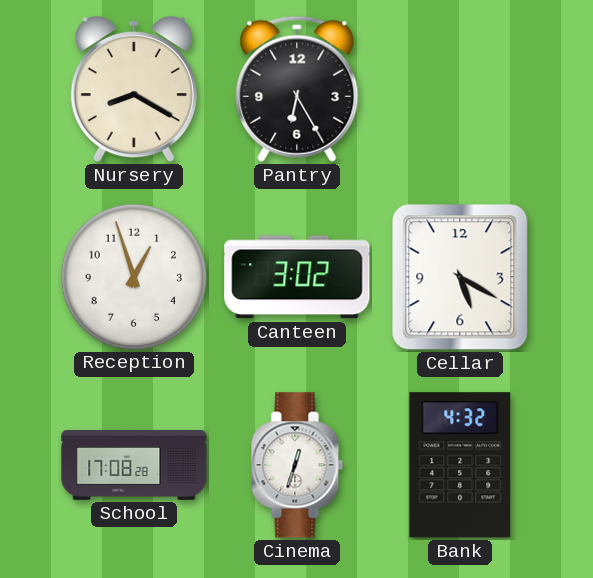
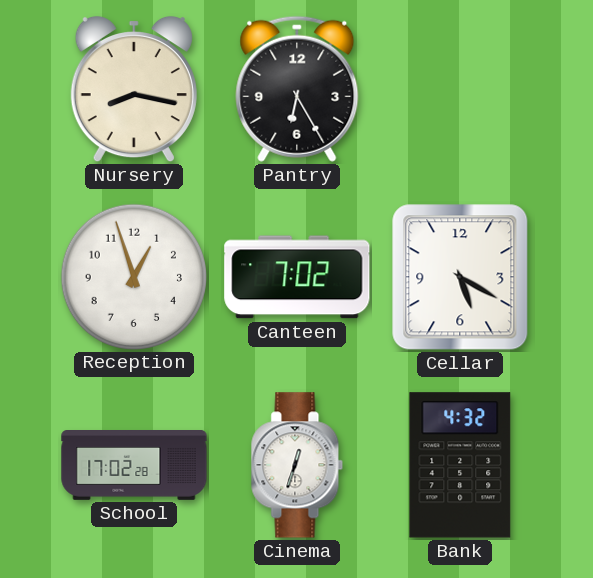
Nursery: 8:20 -> 8:17 (134, 89)
Canteen: 3:02 -> 7:02 (297, 277)
School: 17:08 -> 17:02 (134, 466)
